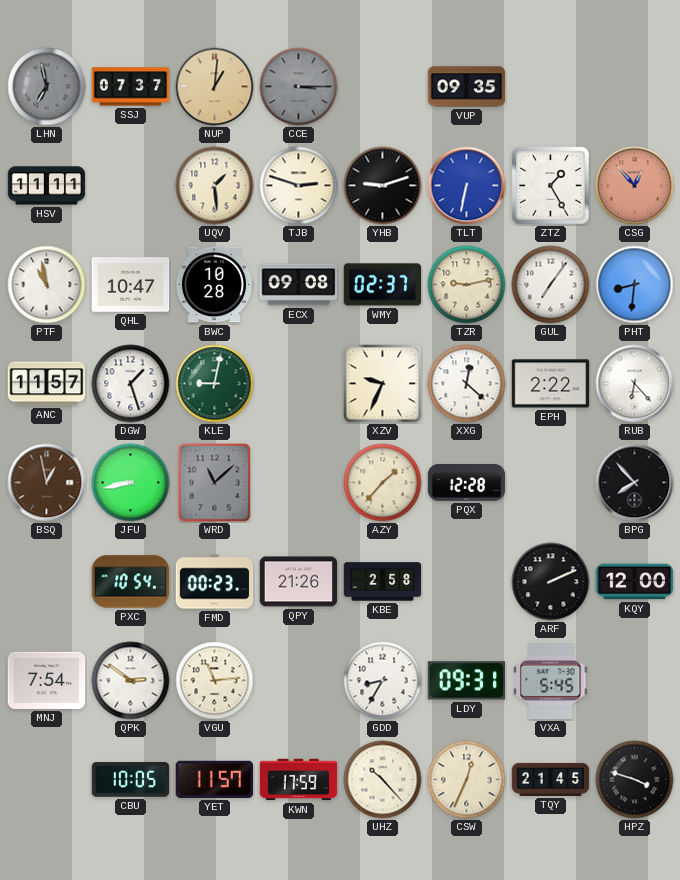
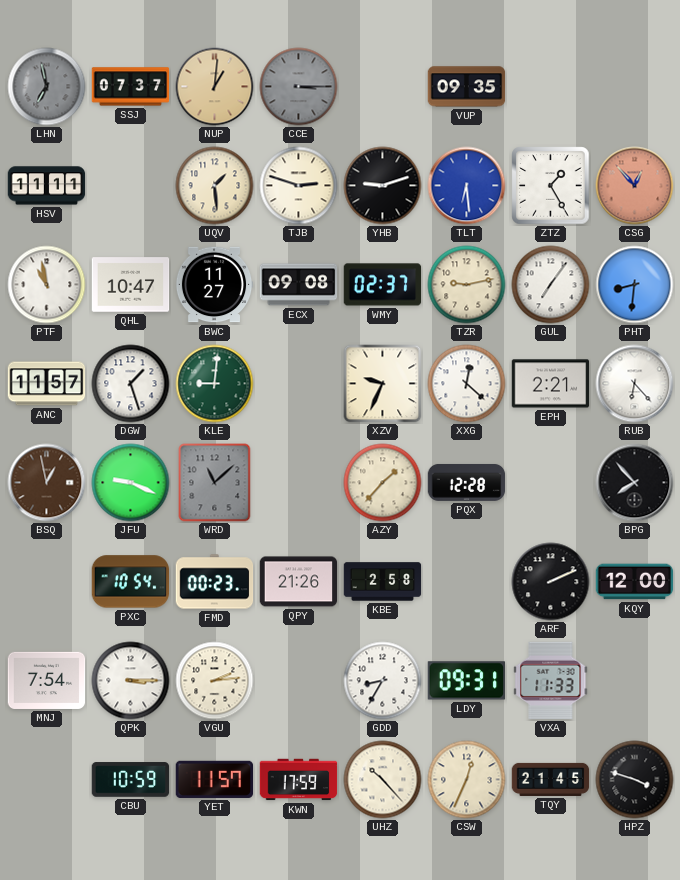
TLT: 6:32 -> 6:29 (467, 186)
BWC: 10:28 -> 11:27 (214, 285)
KLE: 9:02 -> 9:01 (215, 384)
EPH: 2:22 -> 2:21 (551, 384)
JFU: 8:43 -> 9:19 (131, 483)
QPK: 2:51 -> 3:15 (131, 681)
VGU: 11:14 -> 2:14 (215, 681)
VXA: 5:45 -> 11:33 (551, 681)
CBU: 10:05 -> 10:59 (131, 780)
